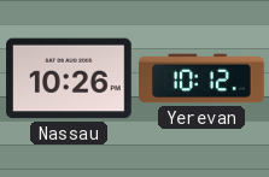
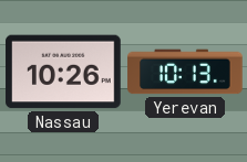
Yerevan: 10:12 -> 10:13 (185, 72)
